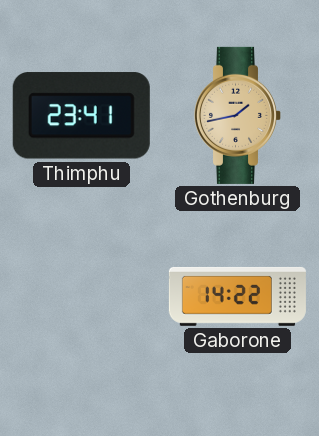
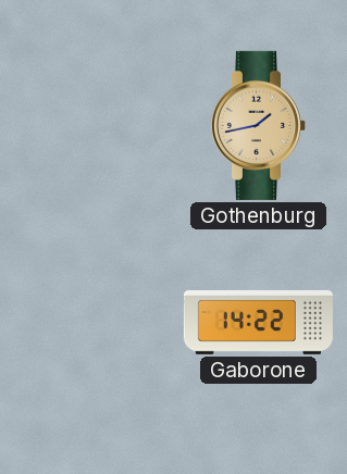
Thimphu: 23:41 -> none (81, 116)
